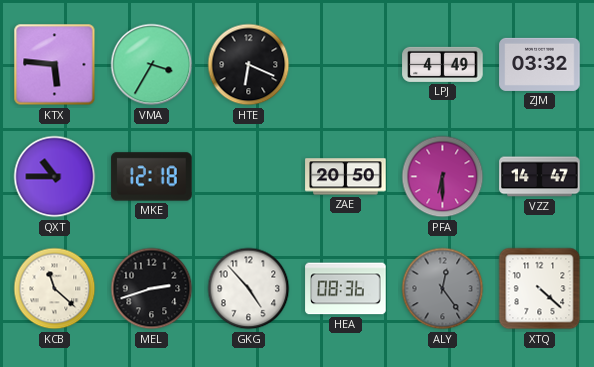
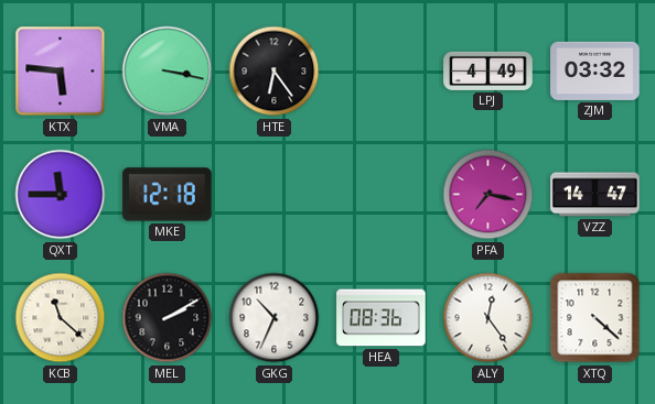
VMA: 3:35 -> 3:17 (168, 72)
HTE: 6:19 -> 6:24 (275, 72)
QXT: 10:45 -> 11:45 (61, 195)
ZAE: 20:50 -> none (346, 177)
PFA: 6:30 -> 7:17 (488, 195)
MEL: 2:42 -> 2:10 (168, 318)
GKG: 4:53 -> 10:34 (275, 318)
ALY dial: grey -> white (488, 318)
